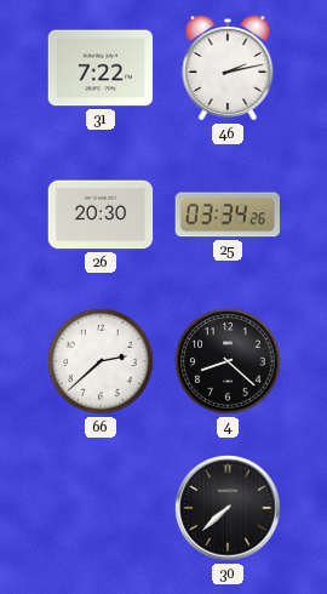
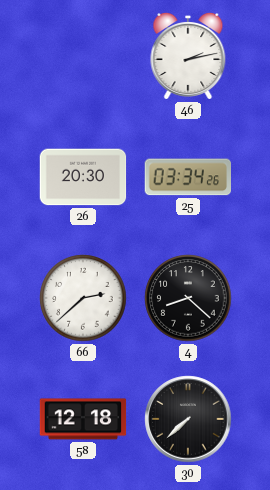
31: 7:22 -> none (101, 68)
58: none -> 12:18 (83, 419)
